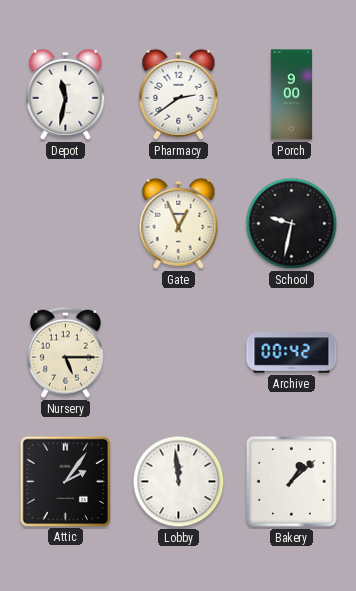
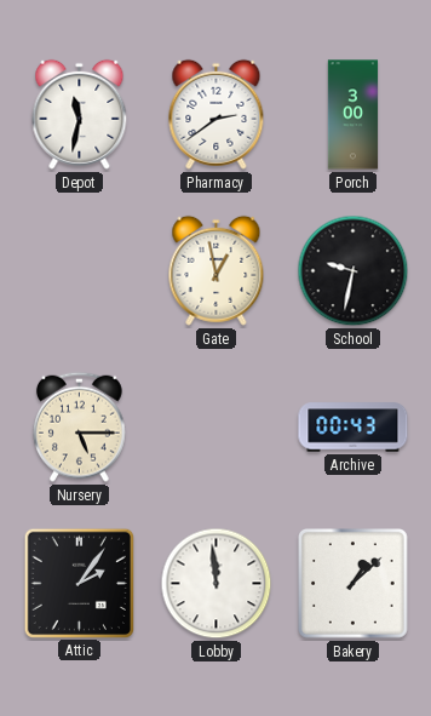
Porch: 9:00 -> 3:00 (354, 115)
Gate: 12:56 -> 12:58 (217, 270)
Archive: 00:42 -> 00:43 (354, 428)
